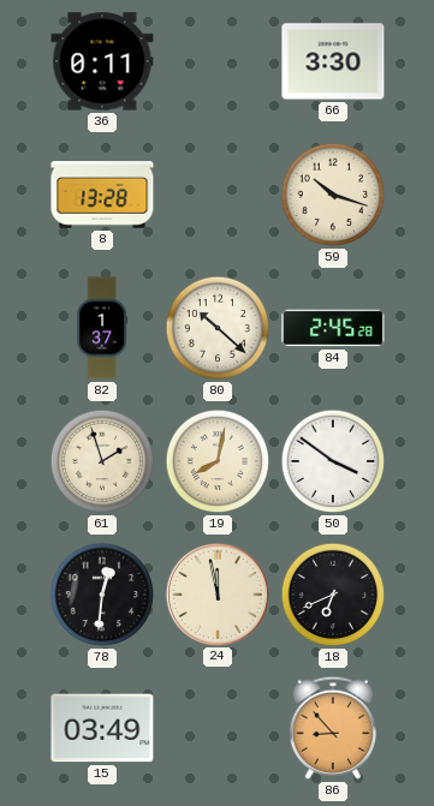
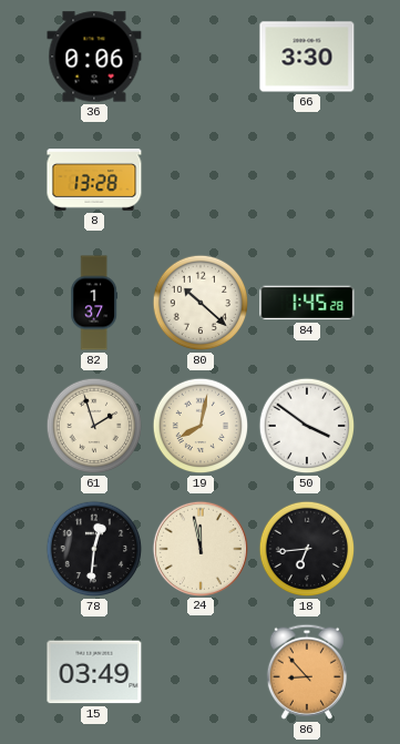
36: 0:11 -> 0:06 (94, 57)
59: 10:18 -> none (333, 195)
84: 2:45 -> 1:45 (307, 303)
18: 6:41 -> 6:44 (307, 549)
